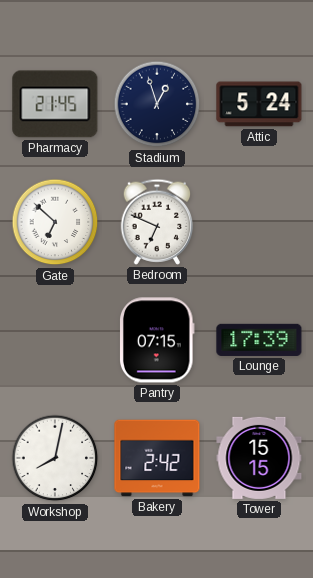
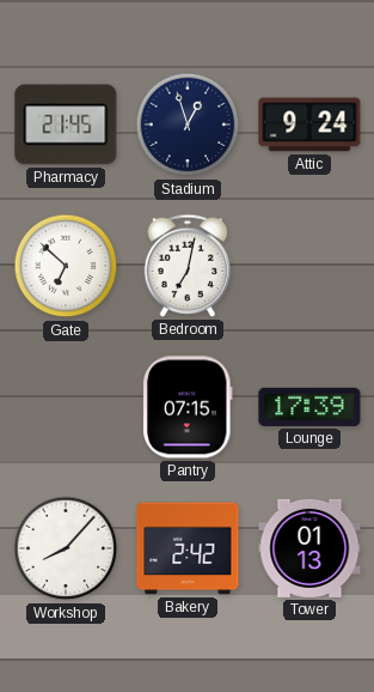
Attic: 5:24 -> 9:24 (309, 125)
Bedroom: 6:49 -> 7:02 (188, 266)
Workshop: 8:02 -> 8:07 (66, 548)
Tower: 15:15 -> 01:13 (309, 548)
